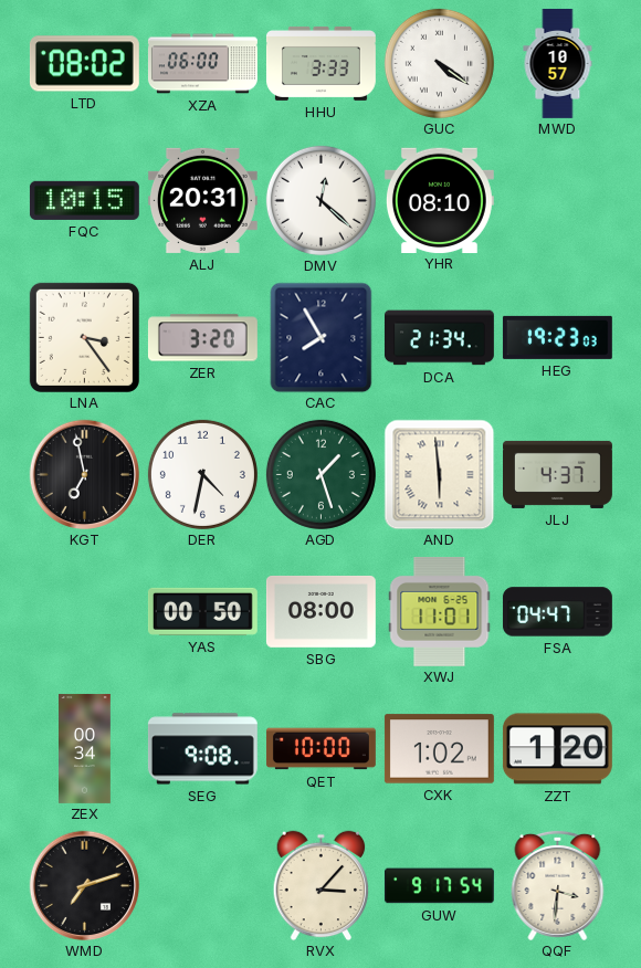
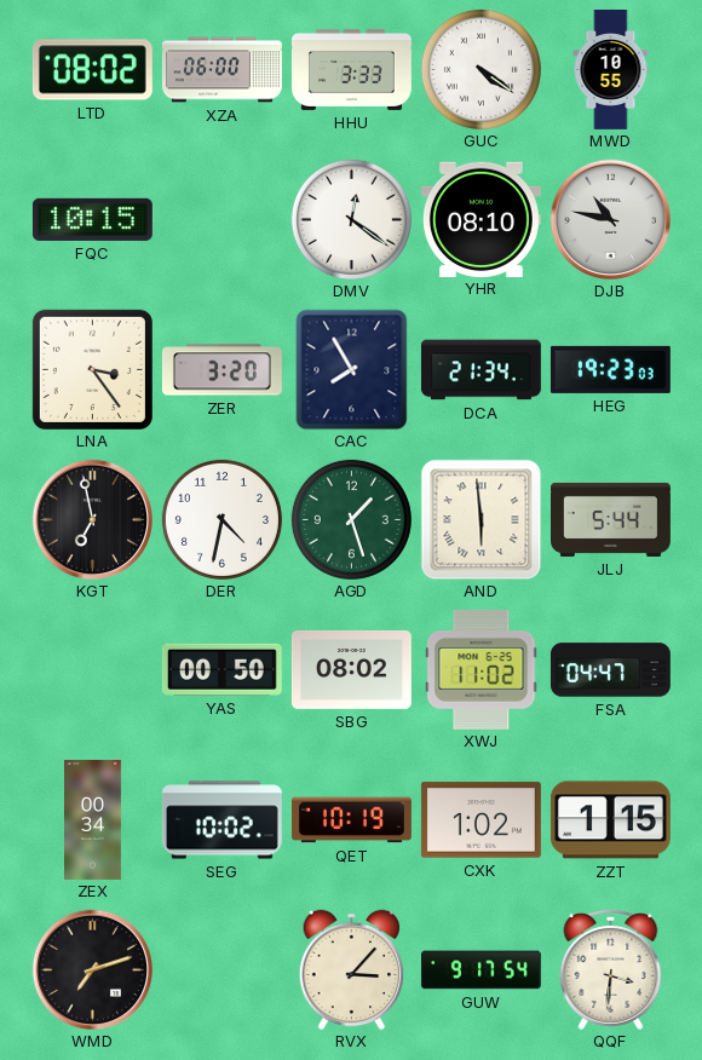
MWD: 10:57 -> 10:55 (611, 69)
ALJ: 20:31 -> none (202, 200)
DMV: 12:22 -> 12:21 (351, 219)
DJB: none -> 10:47 (610, 219)
JLJ: 4:37 -> 5:44 (611, 519)
SBG: 08:00 -> 08:02 (351, 669)
XWJ: 11:01 -> 11:02 (482, 669)
SEG: 9:08 -> 10:02 (221, 820)
QET: 10:00 -> 10:19 (351, 820)
ZZT: 1:20 -> 1:15 (610, 820)
